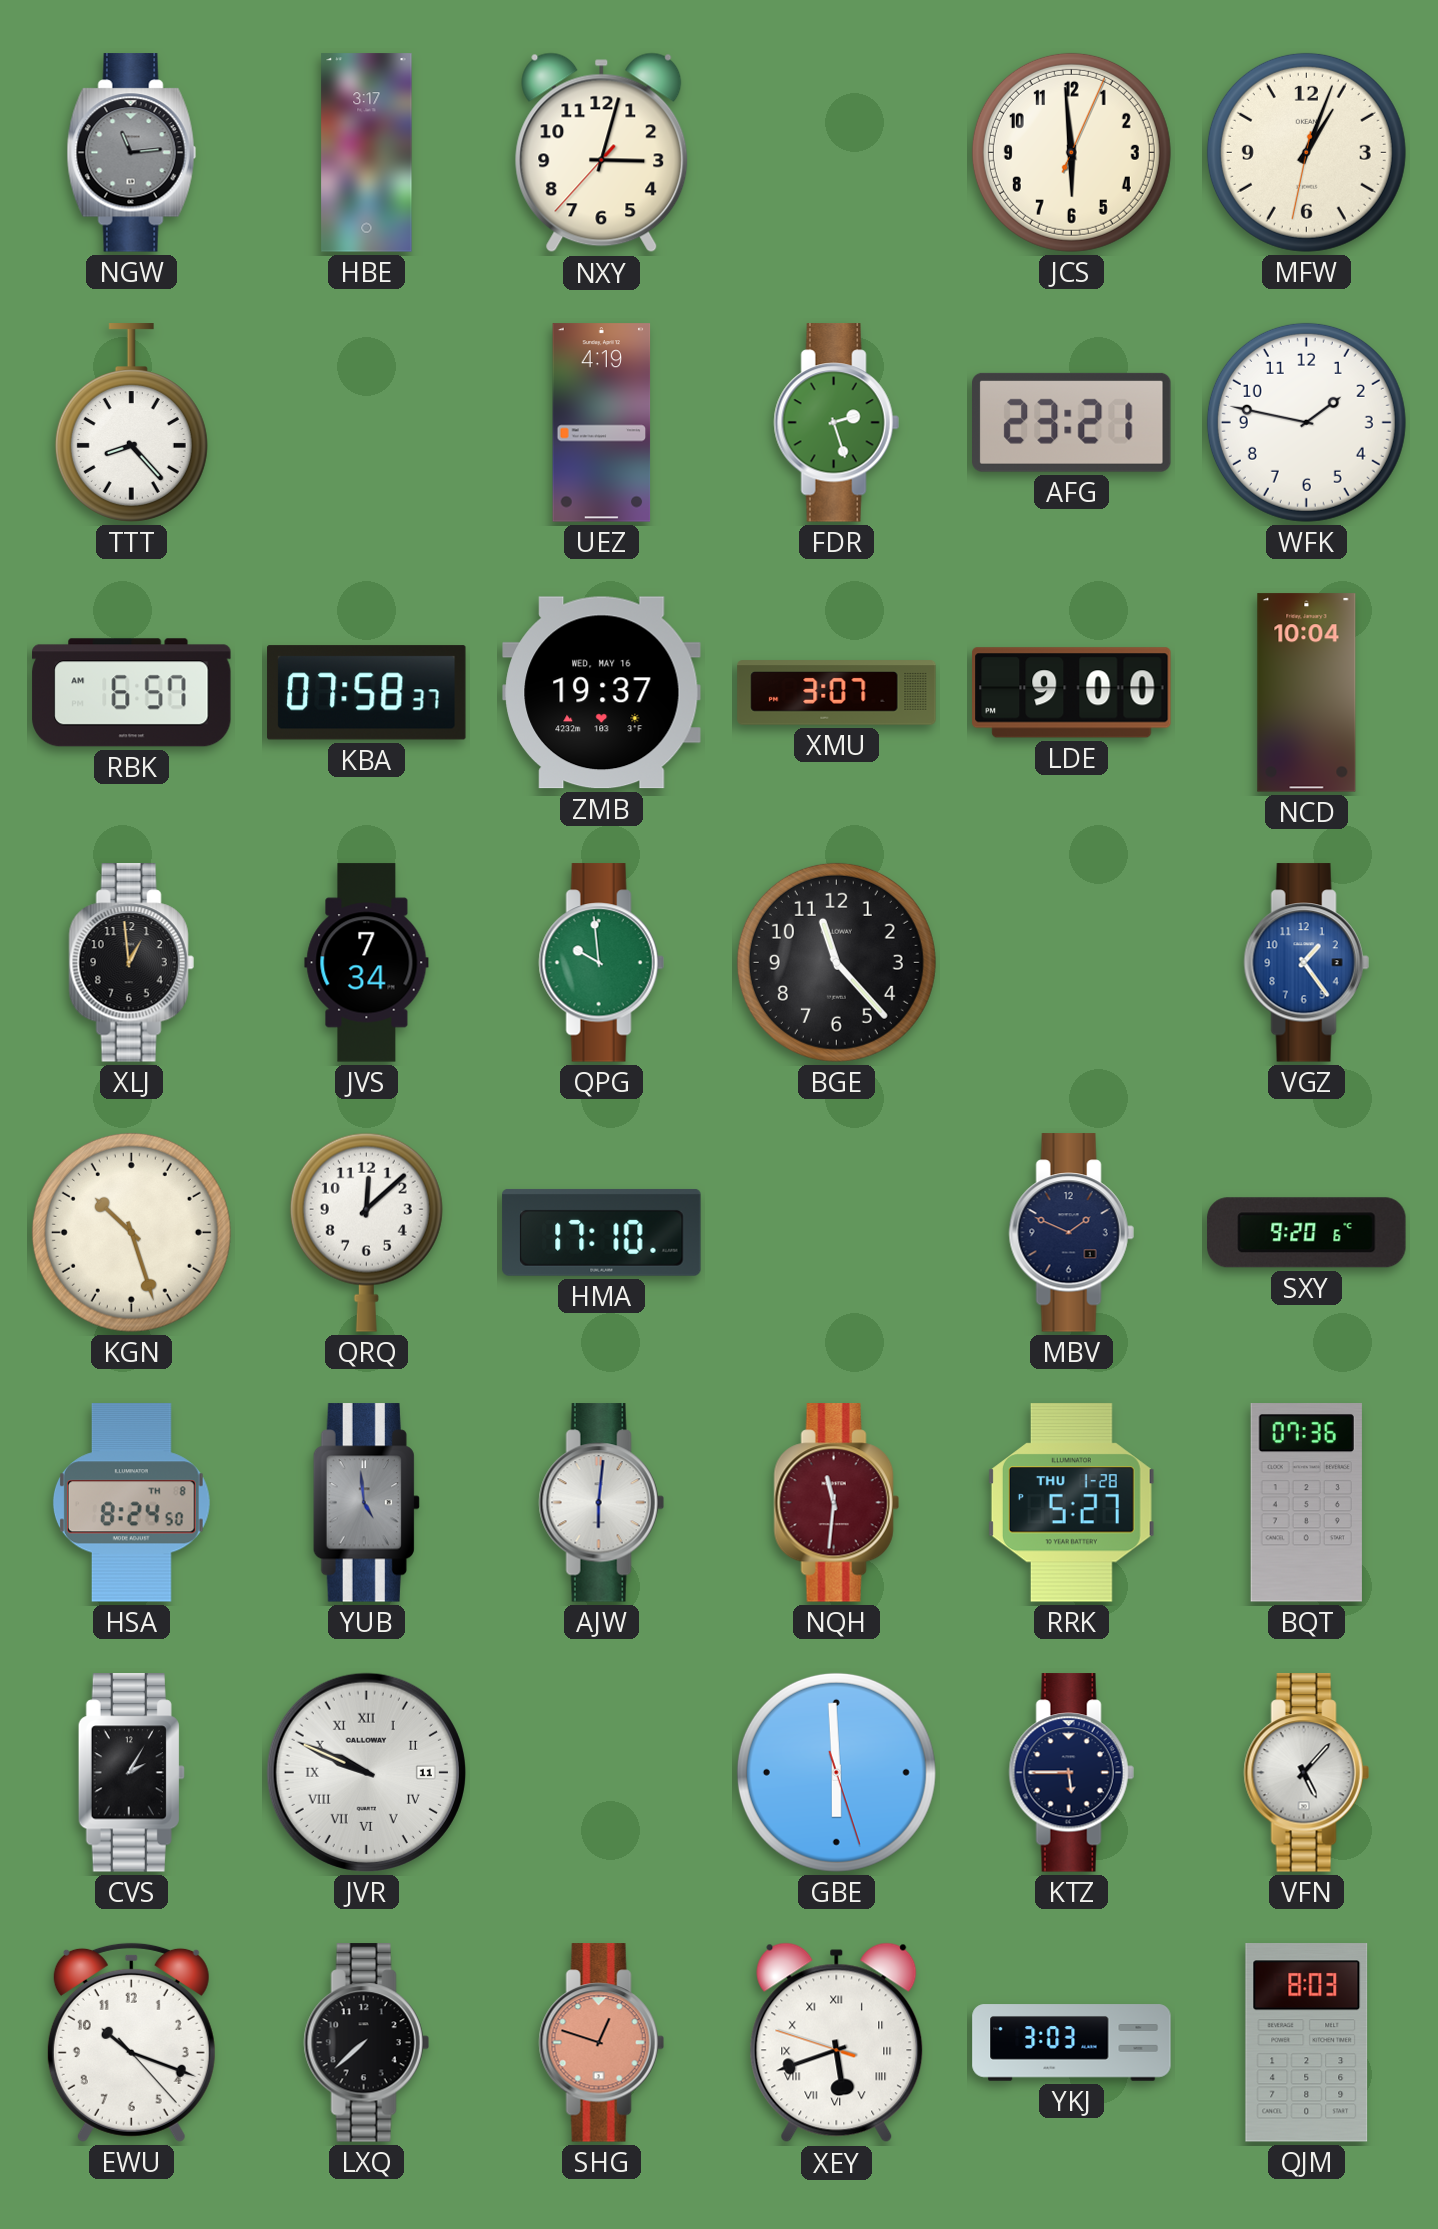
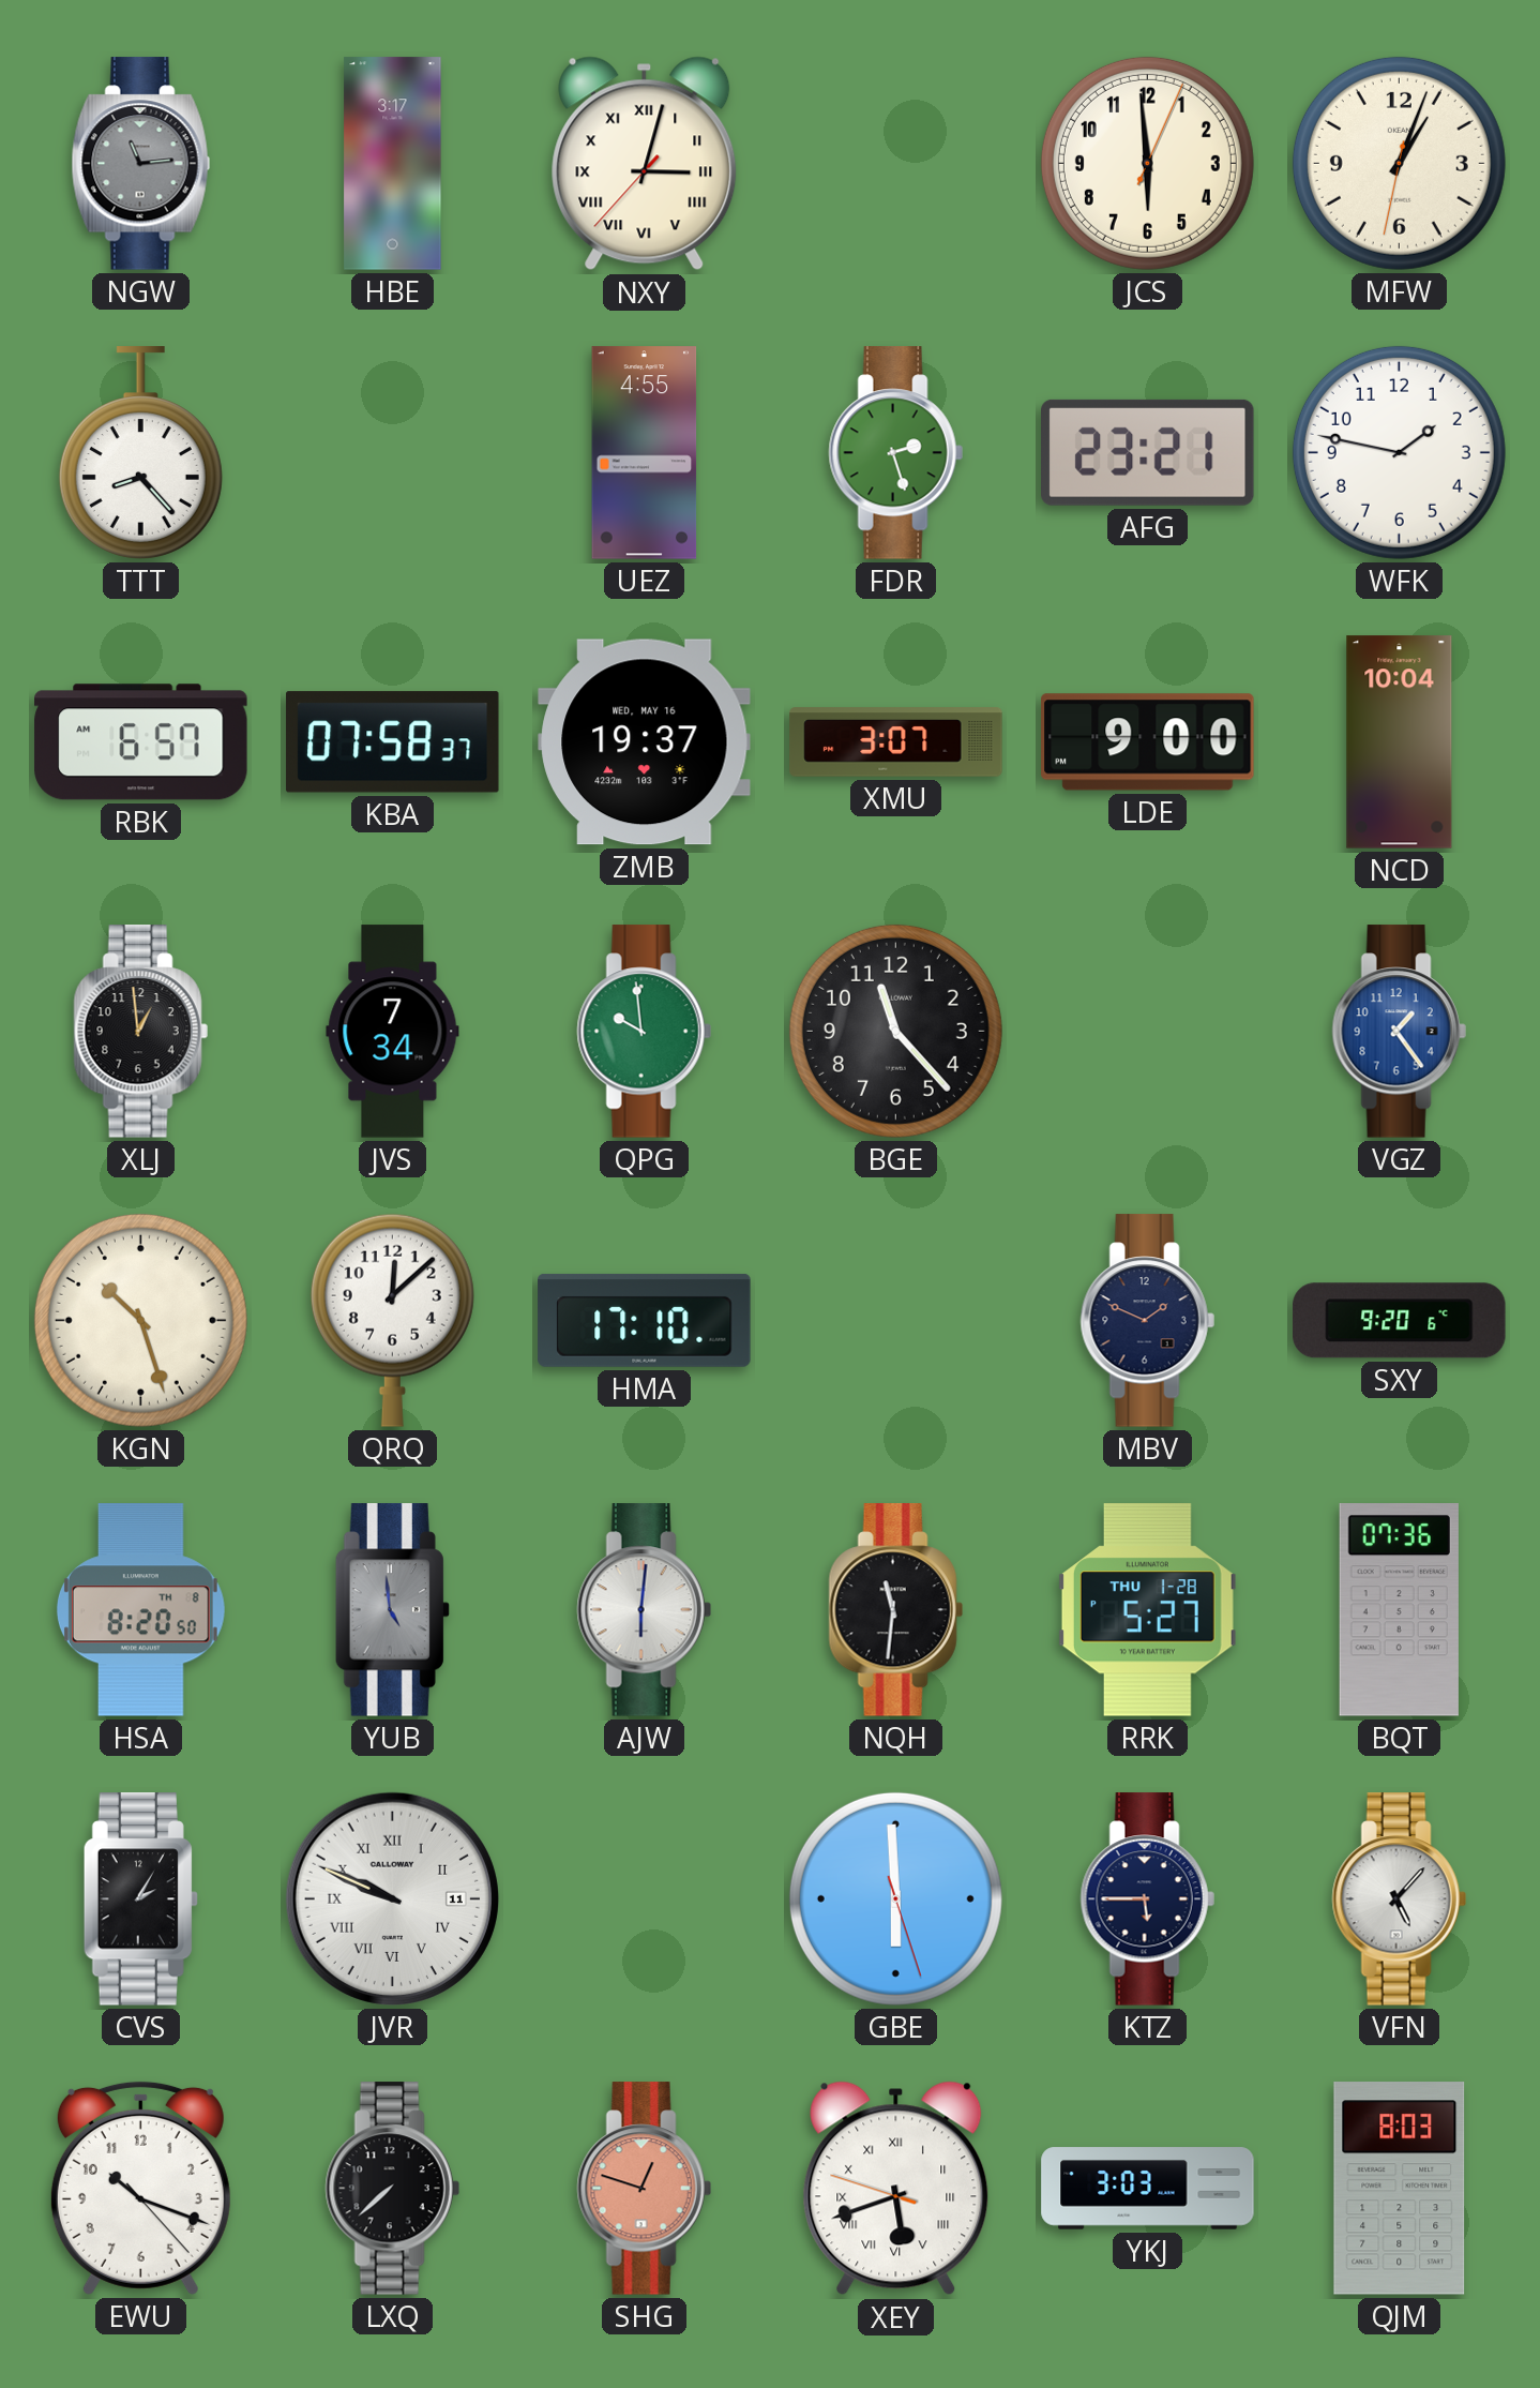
NXY numerals: Arabic -> Roman (645, 164)
UEZ: 4:19 -> 4:55 (645, 453)
HSA: 8:24 -> 8:20 (140, 1610)
NQH dial: burgundy -> black (895, 1610)
